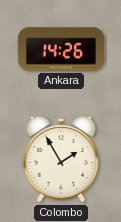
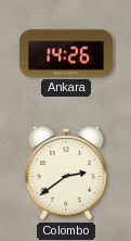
Colombo: 1:55 -> 2:39 (66, 173)
